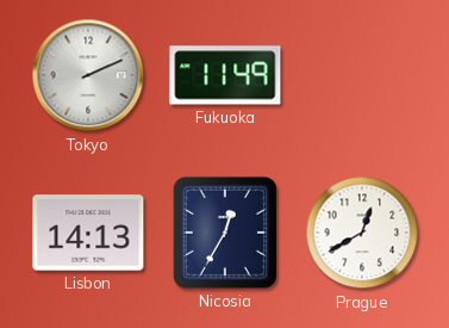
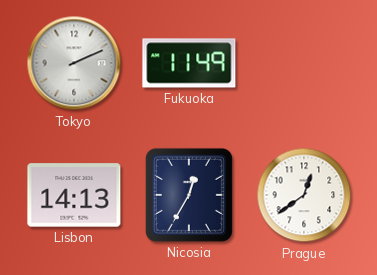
Prague: 12:40 -> 12:39 (304, 195)
